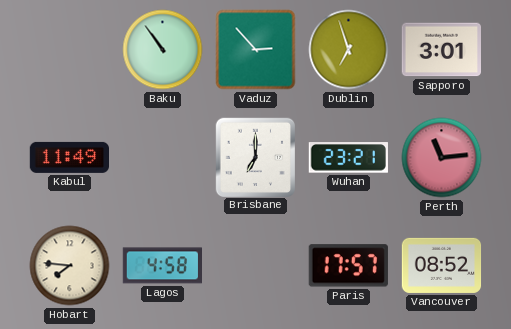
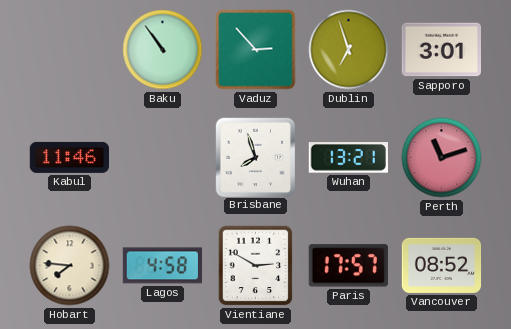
Kabul: 11:49 -> 11:46 (69, 157)
Brisbane: 7:00 -> 7:57 (255, 157)
Wuhan: 23:21 -> 13:21 (348, 158)
Perth: 11:14 -> 11:12 (442, 158)
Vientiane: none -> 2:50 (256, 266)
